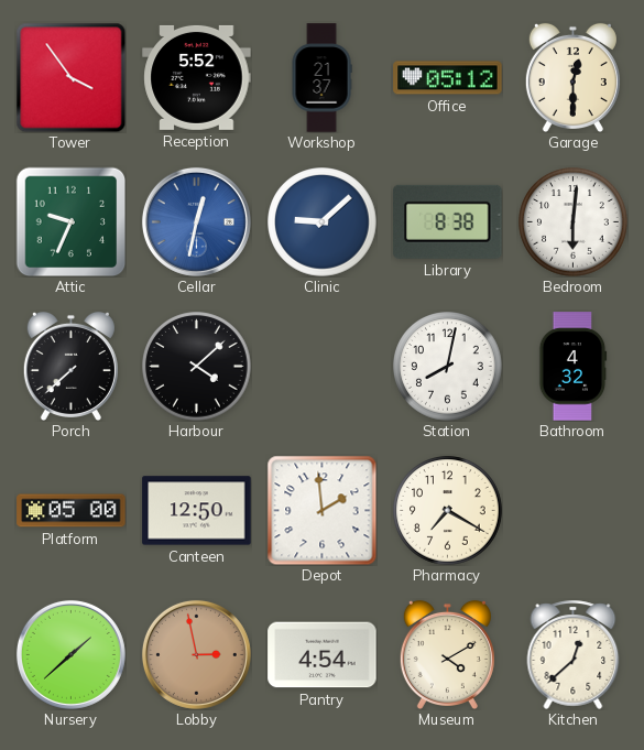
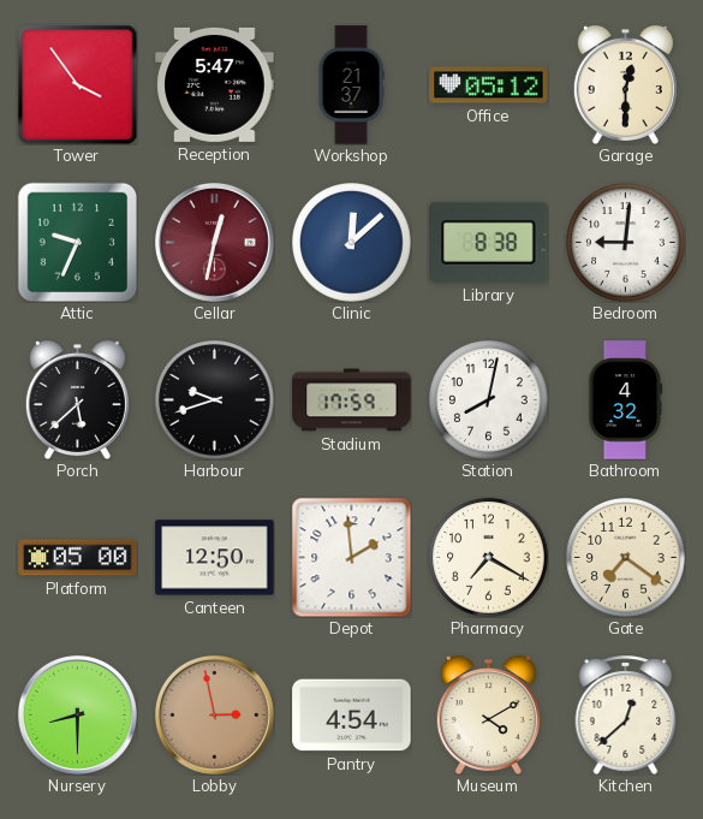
Reception: 5:52 -> 5:47 (215, 84)
Cellar dial: blue -> burgundy (214, 242)
Clinic: 9:08 -> 12:08 (352, 243)
Bedroom: 6:01 -> 9:01 (626, 243)
Porch: 7:38 -> 5:38 (77, 399)
Harbour: 4:08 -> 9:42 (215, 400)
Stadium: none -> 17:59 (352, 400)
Gate: none -> 7:21 (626, 558)
Nursery: 1:38 -> 8:30 (77, 714)
